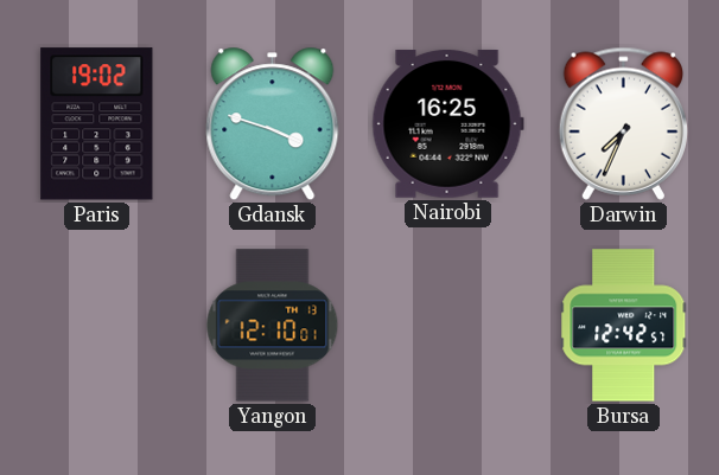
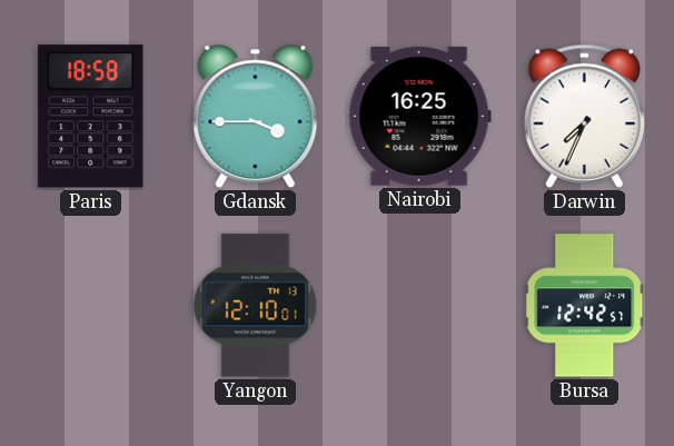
Paris: 19:02 -> 18:58 (91, 117)
Gdansk: 3:48 -> 3:45 (256, 117)
